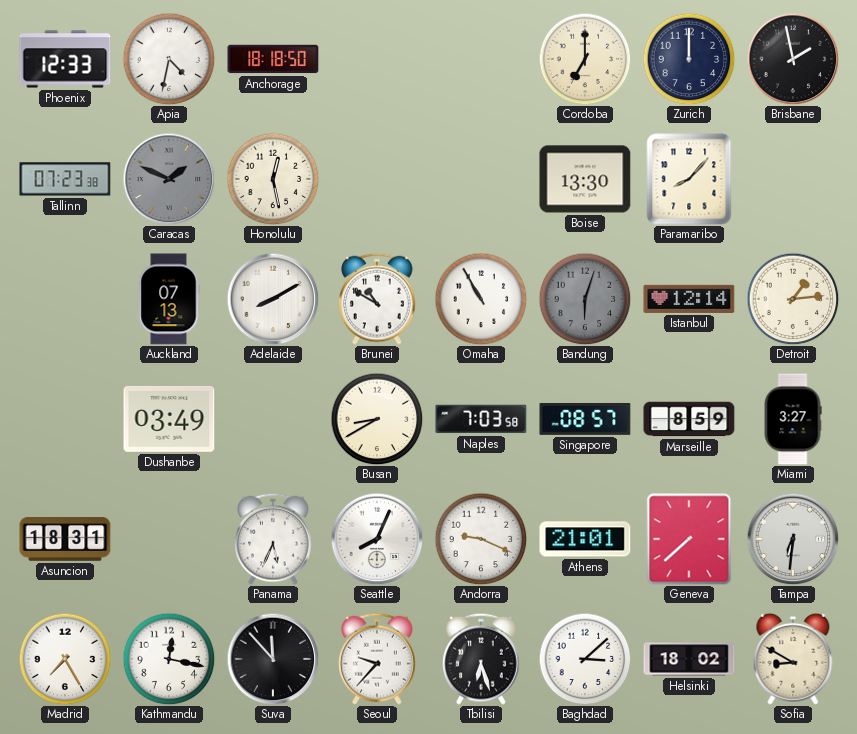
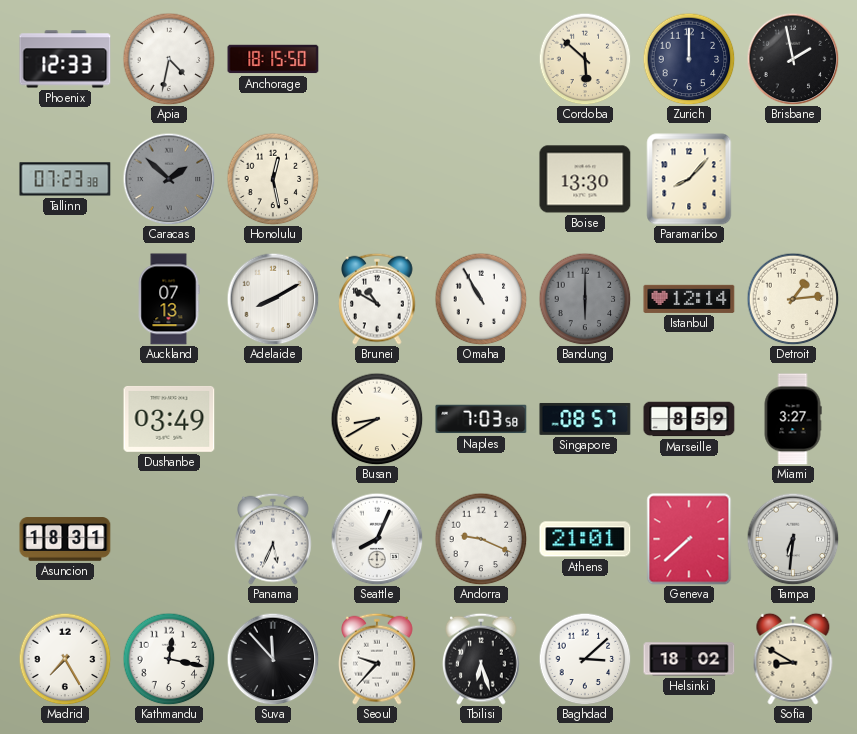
Anchorage: 18:18 -> 18:15 (273, 59)
Cordoba: 7:00 -> 5:52 (585, 59)
Caracas: 1:49 -> 1:52 (169, 179)
Bandung: 6:03 -> 6:00 (585, 299)
